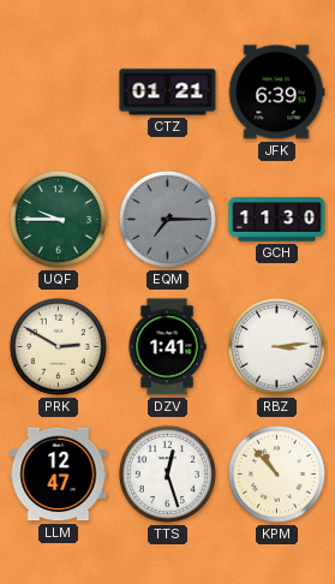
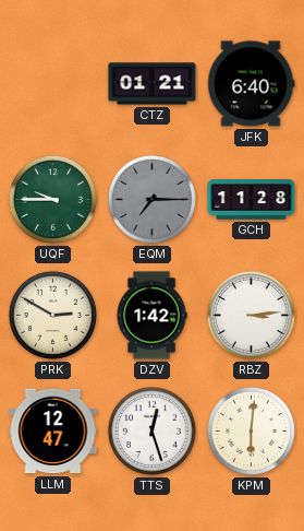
JFK: 6:39 -> 6:40 (251, 84)
GCH: 11:30 -> 11:28 (252, 200)
DZV: 1:41 -> 1:42 (151, 316)
KPM: 10:53 -> 6:01 (251, 430)
